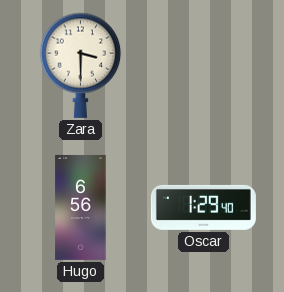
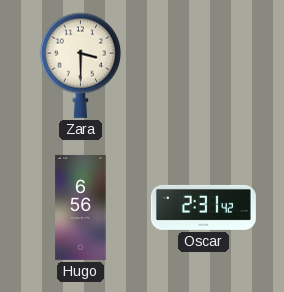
Oscar: 1:29 -> 2:31 (203, 207)
